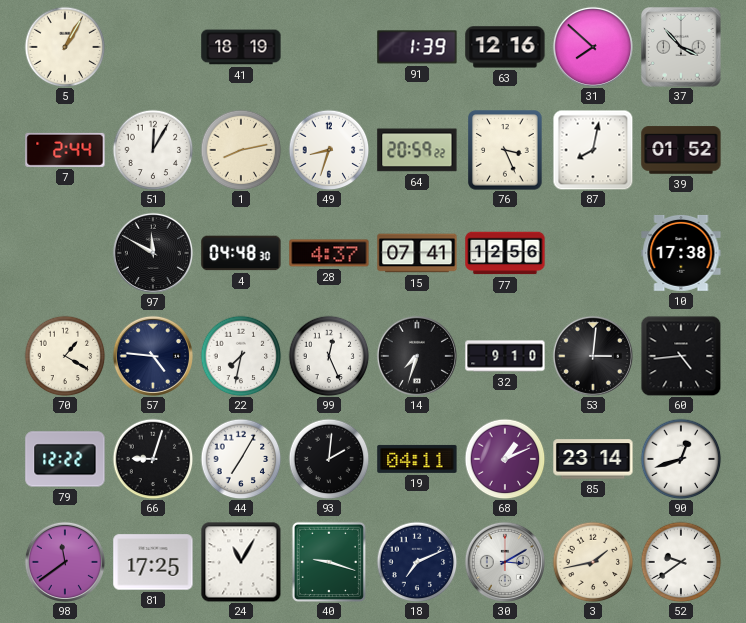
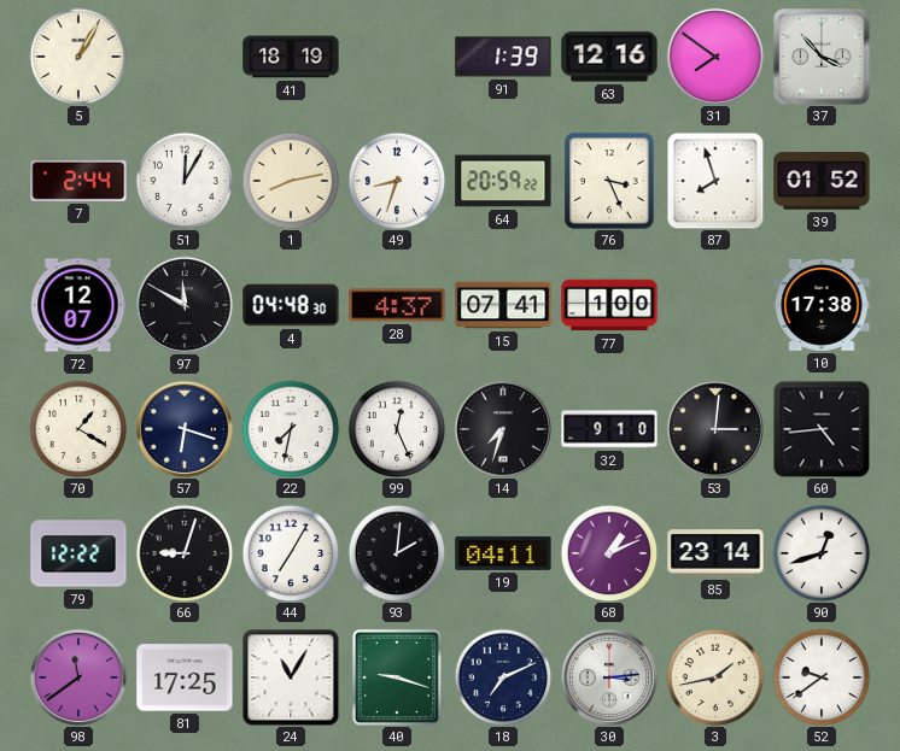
31: 7:52 -> 7:51 (715, 57)
87: 8:02 -> 7:57 (715, 181)
72: none -> 12:07 (78, 305)
77: 12:56 -> 1:00 (609, 305)
57: 4:46 -> 6:18 (185, 429)
30: 3:10 -> 3:14 (609, 677)
